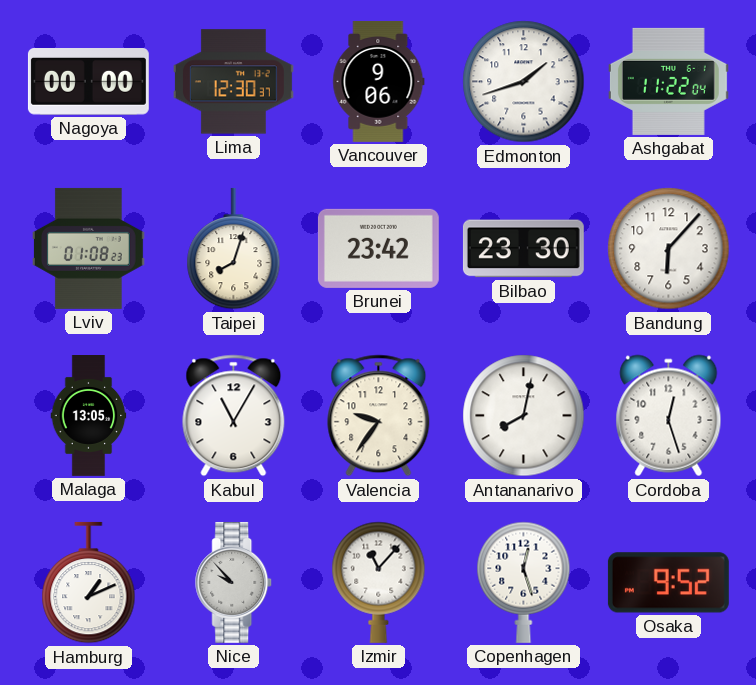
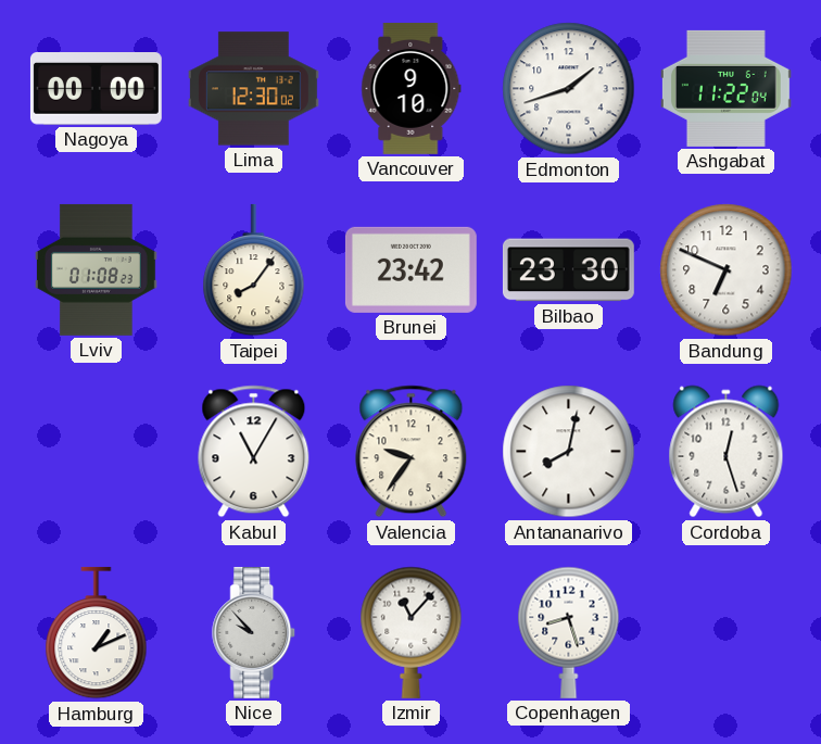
Lima: 12:30:37 -> 12:30:02 (253, 89)
Vancouver: 9:06 -> 9:10 (412, 88)
Taipei: 8:03 -> 8:06 (254, 270)
Bandung: 6:07 -> 6:49 (727, 270)
Malaga: 13:05 -> none (89, 416)
Copenhagen: 12:27 -> 8:27 (569, 632)
Osaka: 9:52 -> none (668, 583)
